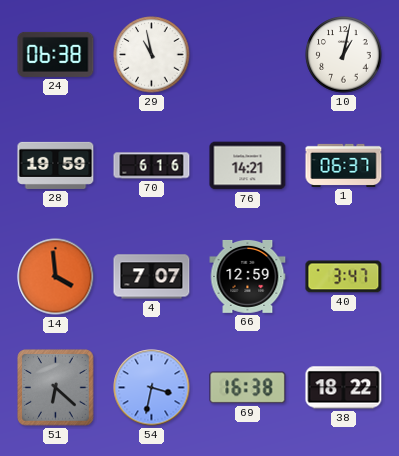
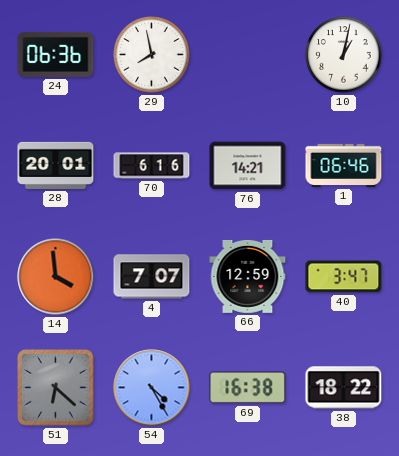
24: 06:38 -> 06:36 (56, 54)
29: 10:58 -> 7:58 (152, 55)
28: 19:59 -> 20:01 (56, 165)
1: 06:37 -> 06:46 (344, 165)
54: 3:32 -> 4:25 (152, 388)
